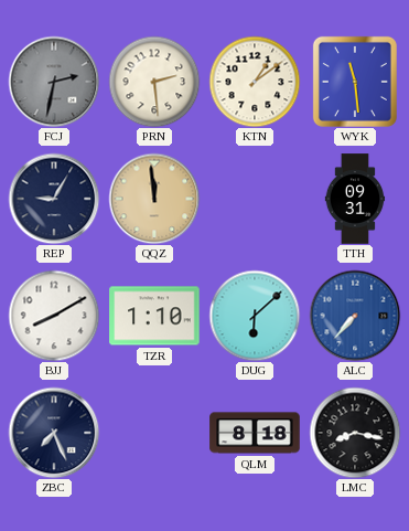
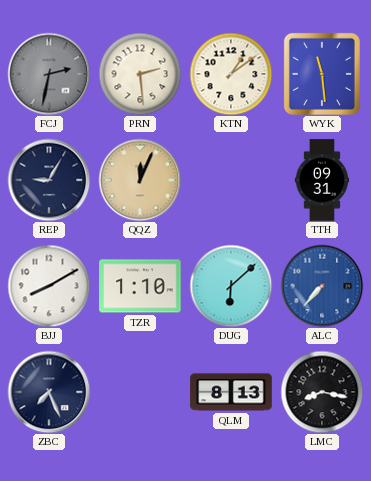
QQZ: 11:59 -> 12:04 (140, 180)
QLM: 8:18 -> 8:13 (231, 392)
